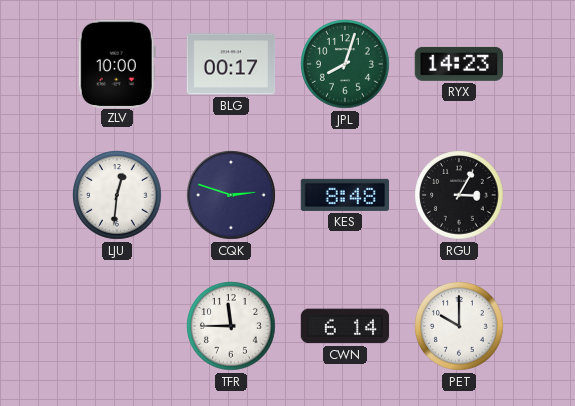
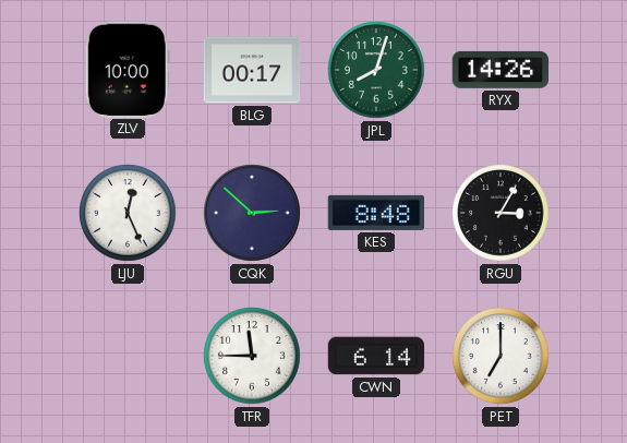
RYX: 14:23 -> 14:26 (499, 70)
LJU: 12:31 -> 12:26 (128, 213)
CQK: 2:48 -> 2:52 (252, 213)
PET: 10:00 -> 7:00 (501, 356)
